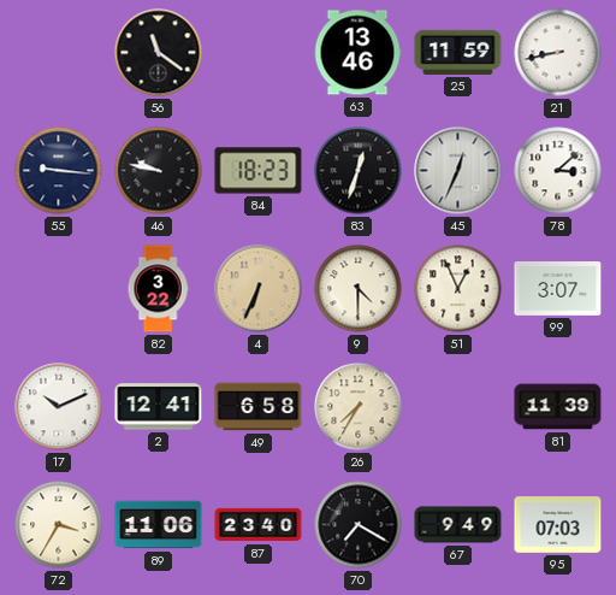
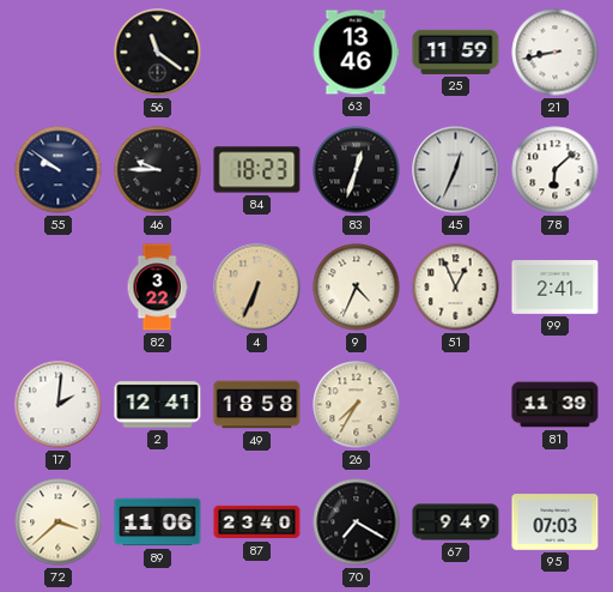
55: 9:16 -> 9:51 (59, 170)
46: 9:47 -> 9:45 (158, 170)
78: 3:08 -> 6:08 (556, 170)
9: 4:30 -> 4:34 (357, 288)
99: 3:07 -> 2:41 (556, 288)
17: 10:11 -> 2:01 (59, 405)
49: 6:58 -> 18:58 (257, 405)
72: 3:35 -> 3:38 (59, 522)
